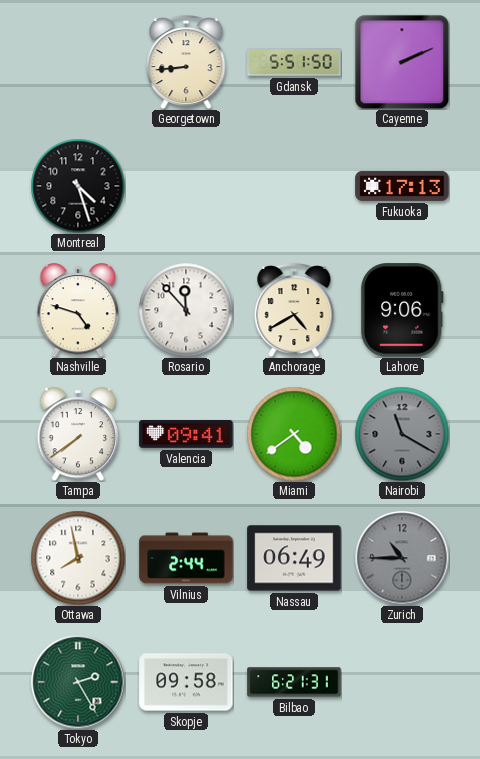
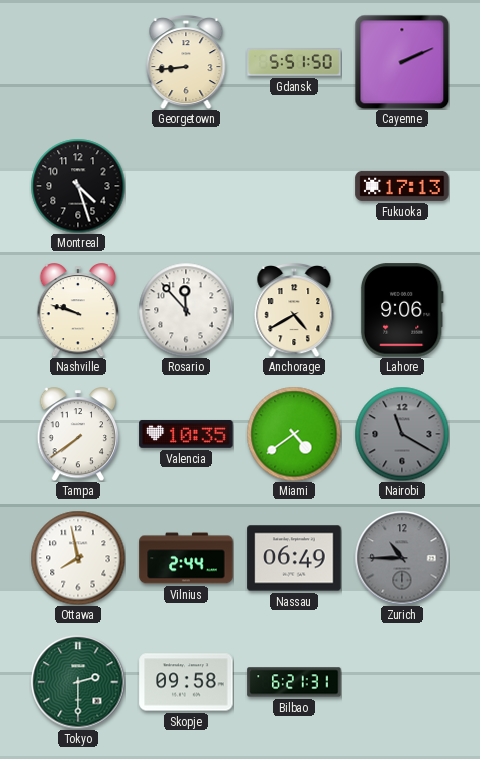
Nashville: 4:48 -> 9:48 (78, 311)
Valencia: 09:41 -> 10:35 (186, 434)
Tokyo: 2:25 -> 2:30 (78, 682)
